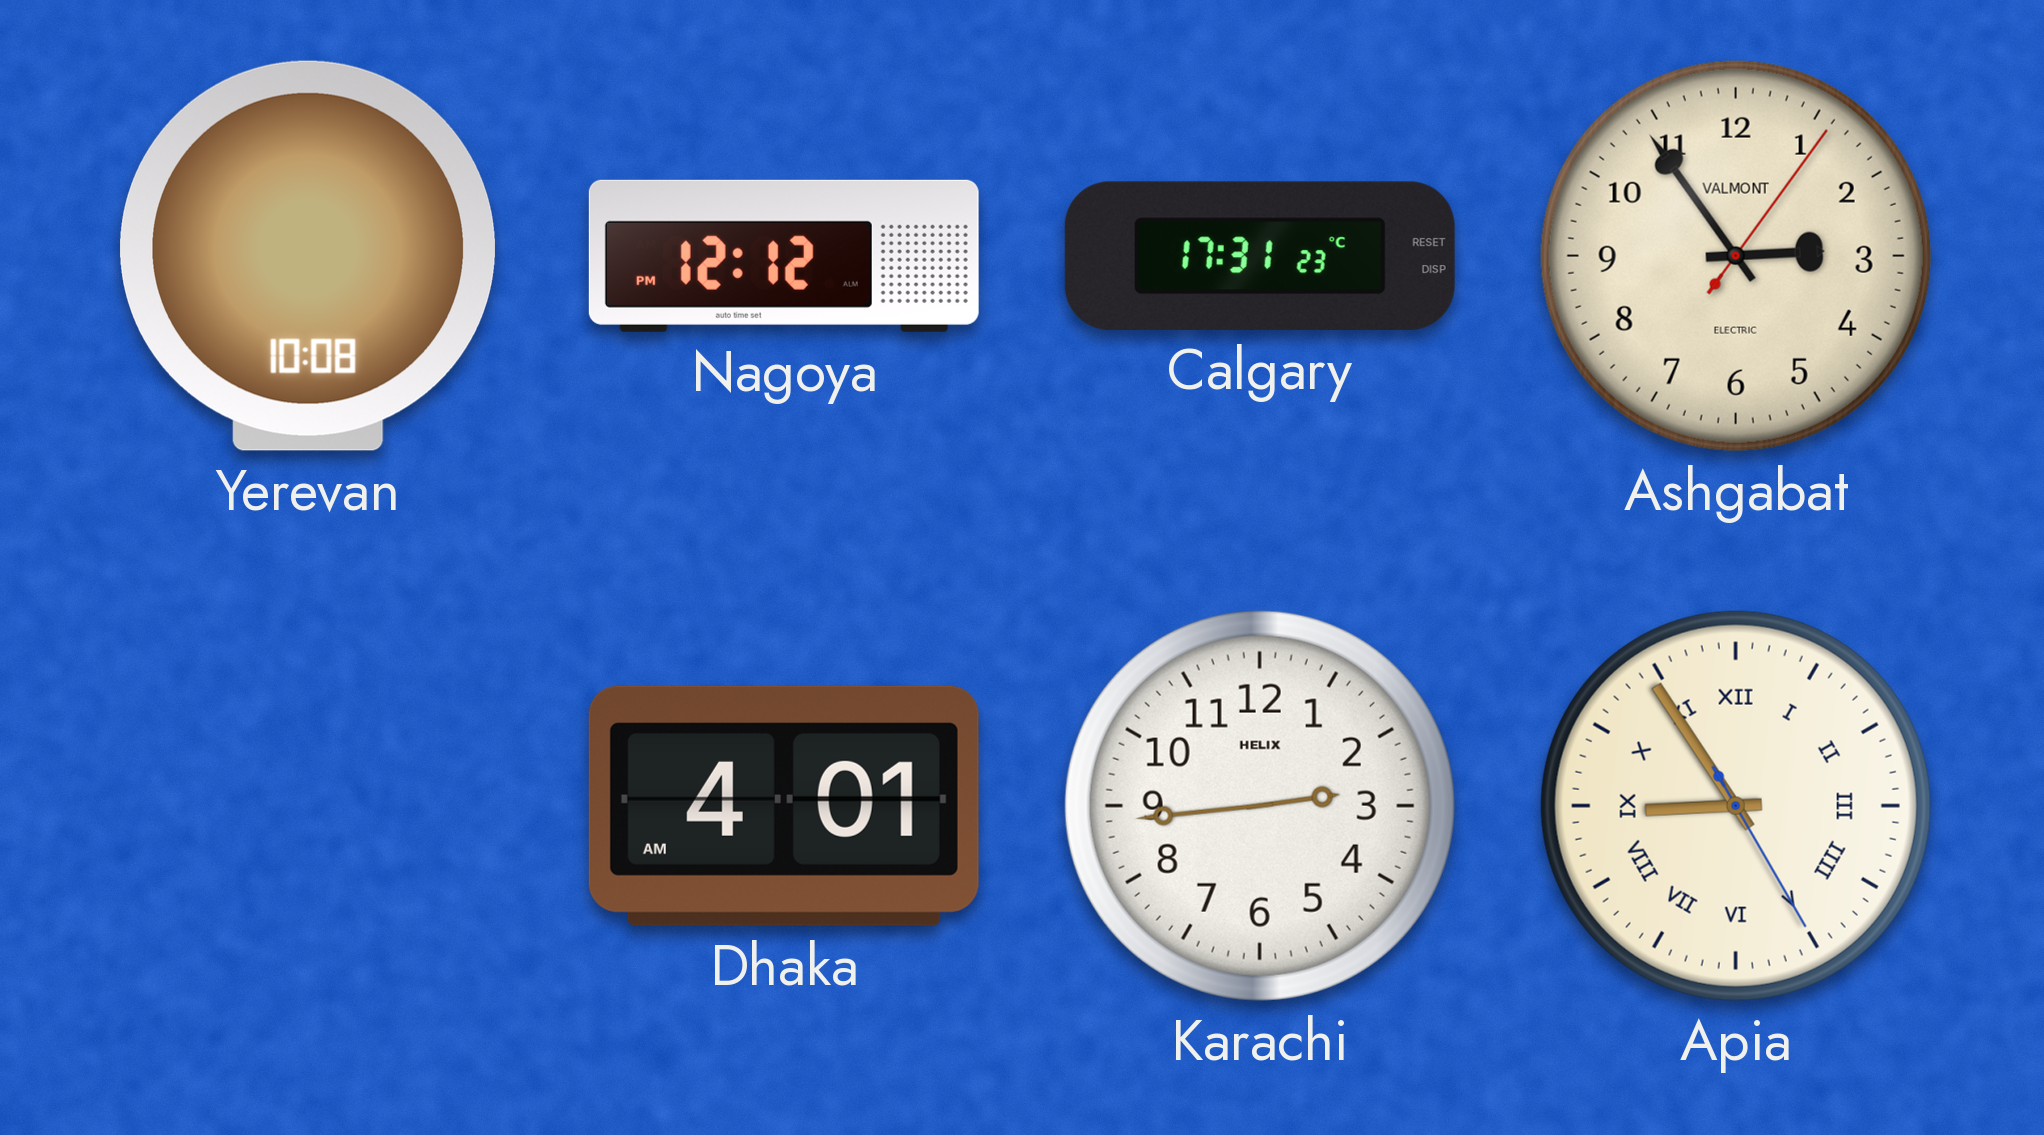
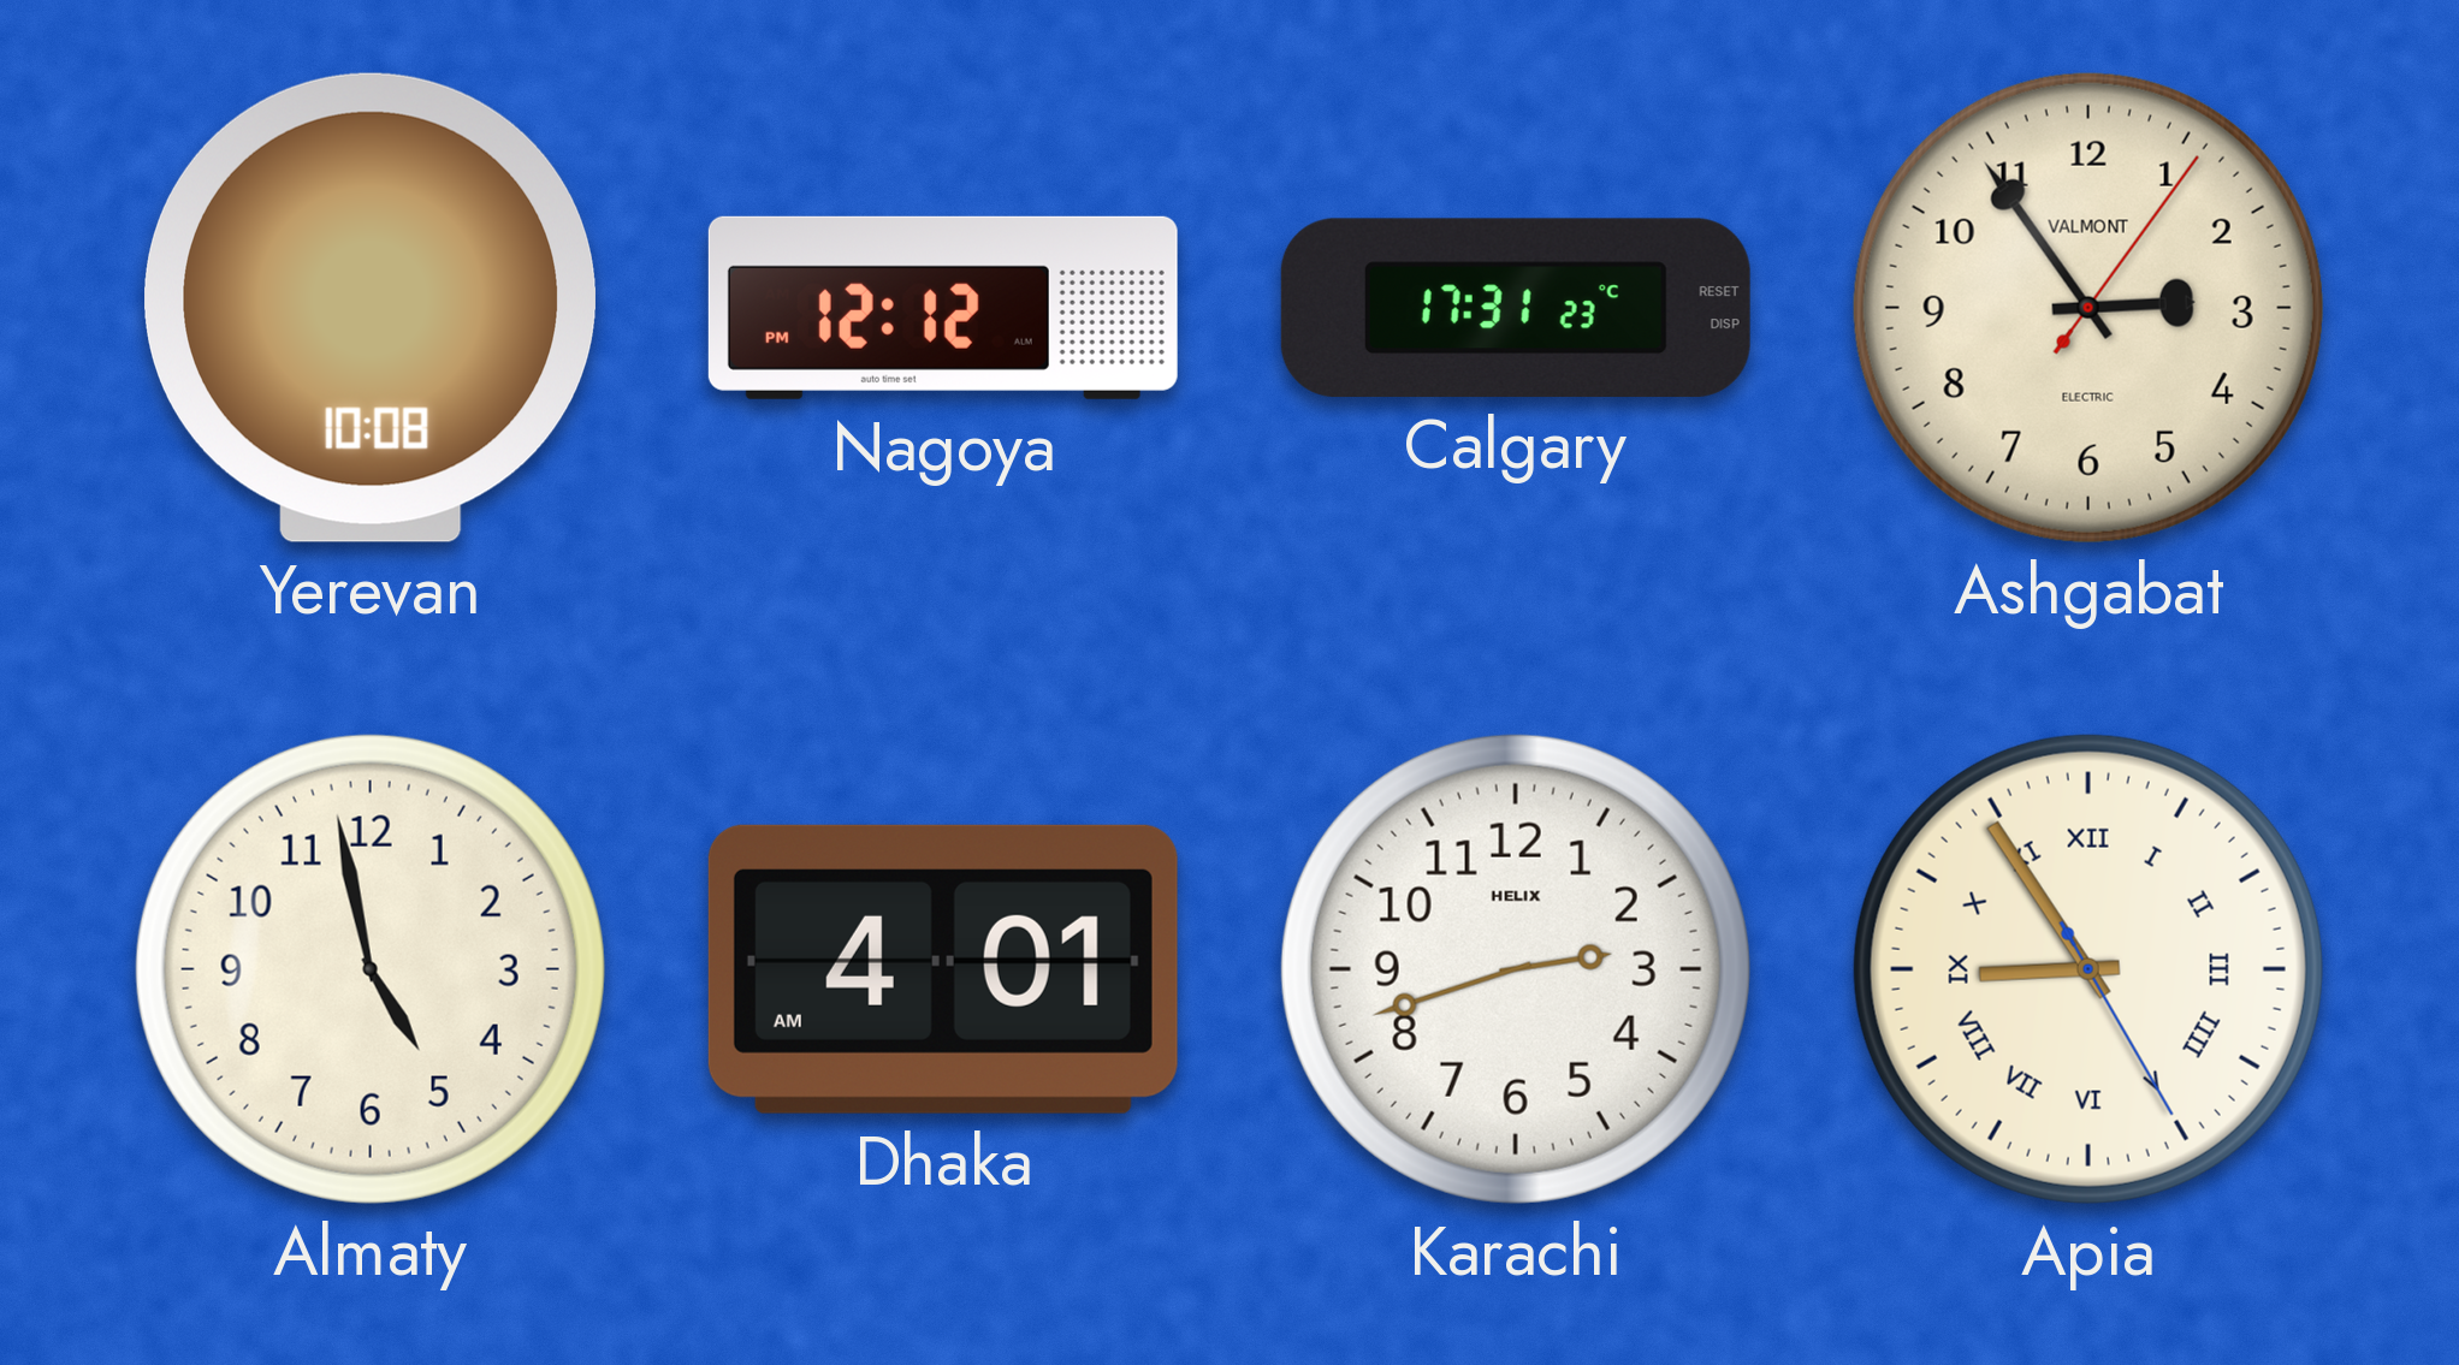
Almaty: none -> 4:58 (371, 969)
Karachi: 2:44 -> 2:42 (1516, 969)
